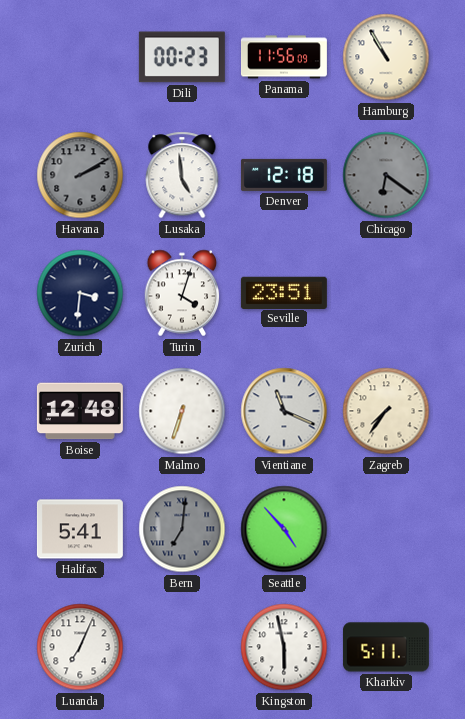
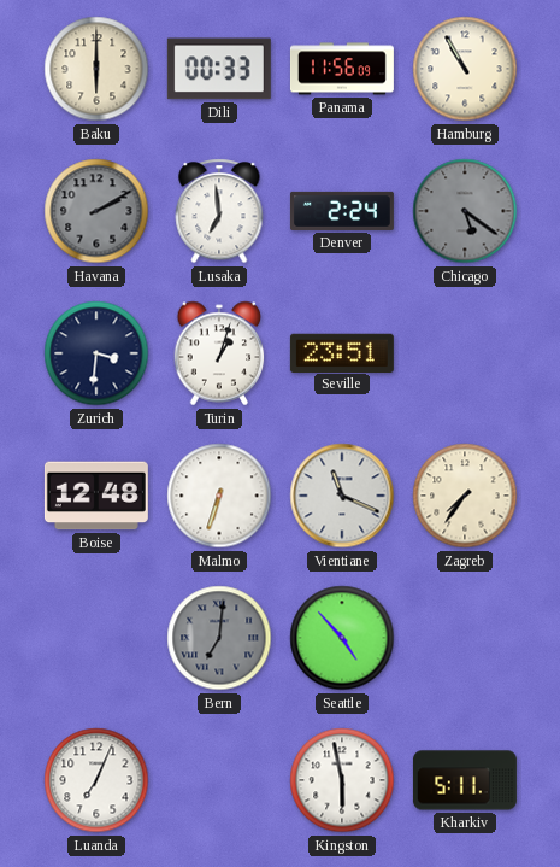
Baku: none -> 6:00 (96, 69)
Dili: 00:23 -> 00:33 (219, 69)
Lusaka: 4:59 -> 6:59 (219, 211)
Denver: 12:18 -> 2:24 (342, 211)
Chicago: 6:21 -> 5:21 (465, 211)
Turin: 4:03 -> 1:03 (219, 353)
Halifax: 5:41 -> none (80, 529)
